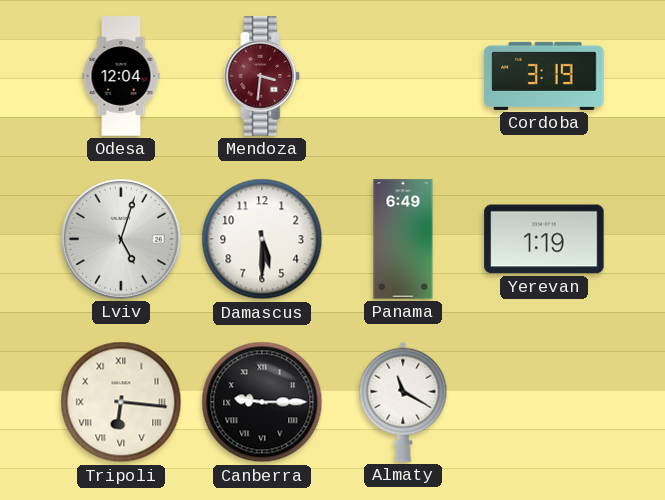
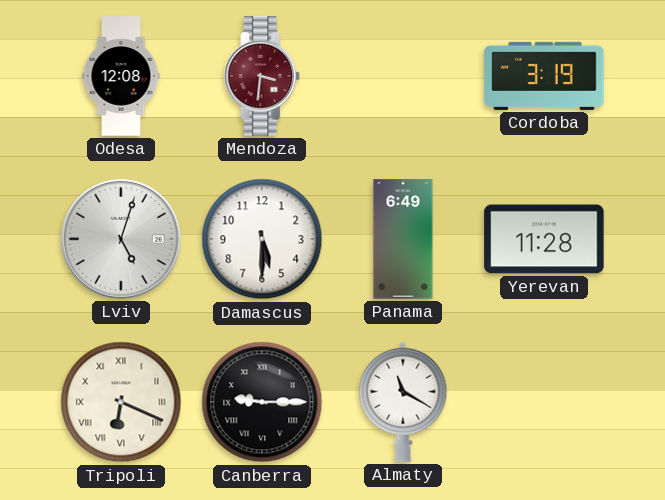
Odesa: 12:04 -> 12:08 (121, 76)
Yerevan: 1:19 -> 11:28 (544, 239)
Tripoli: 6:16 -> 6:19 (121, 402)
